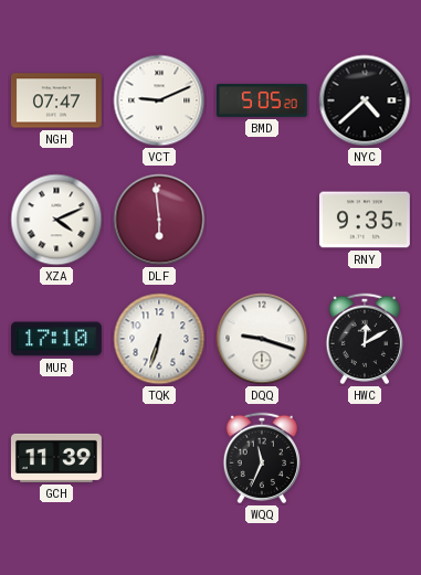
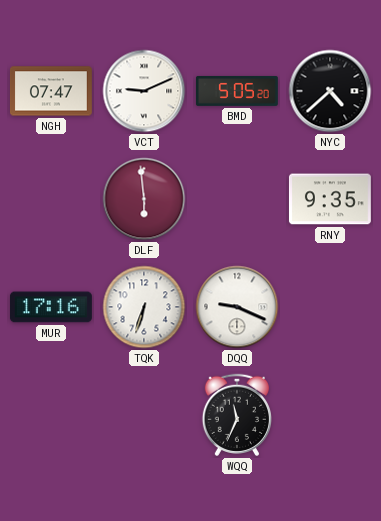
XZA: 4:11 -> none (56, 220)
MUR: 17:10 -> 17:16 (51, 307)
DQQ: 9:18 -> 9:19 (237, 307)
HWC: 12:10 -> none (364, 339)
GCH: 11:39 -> none (56, 458)
